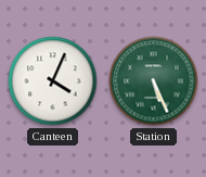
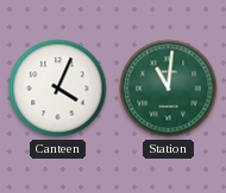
Station: 5:26 -> 11:01 (169, 89)
